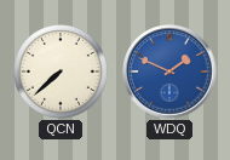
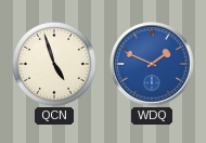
QCN: 7:38 -> 4:57 (55, 65)
